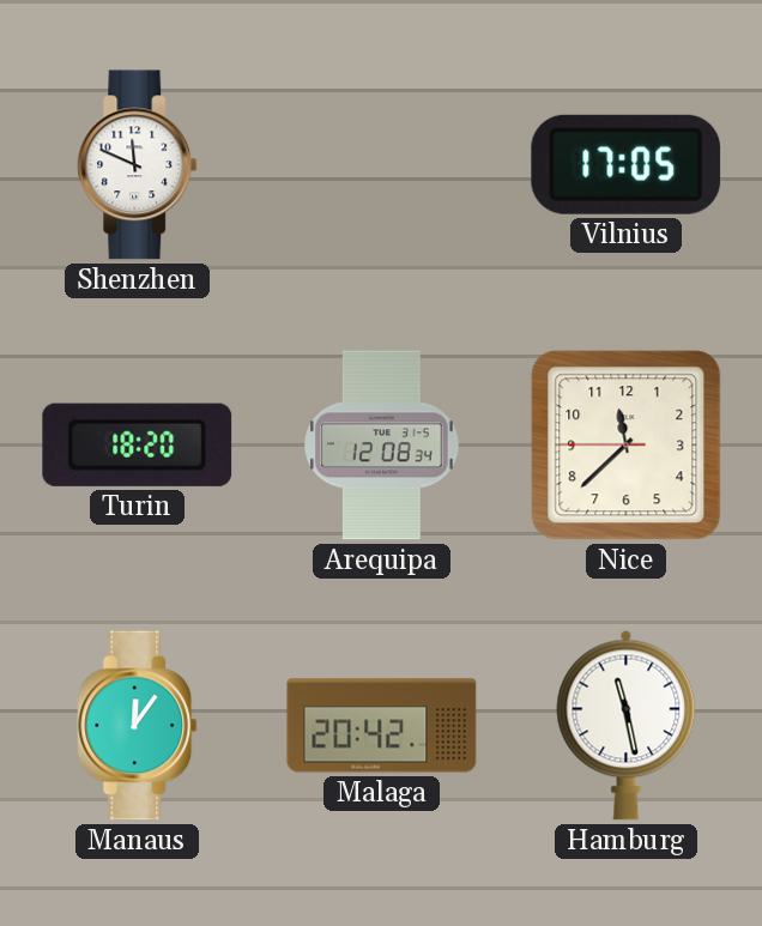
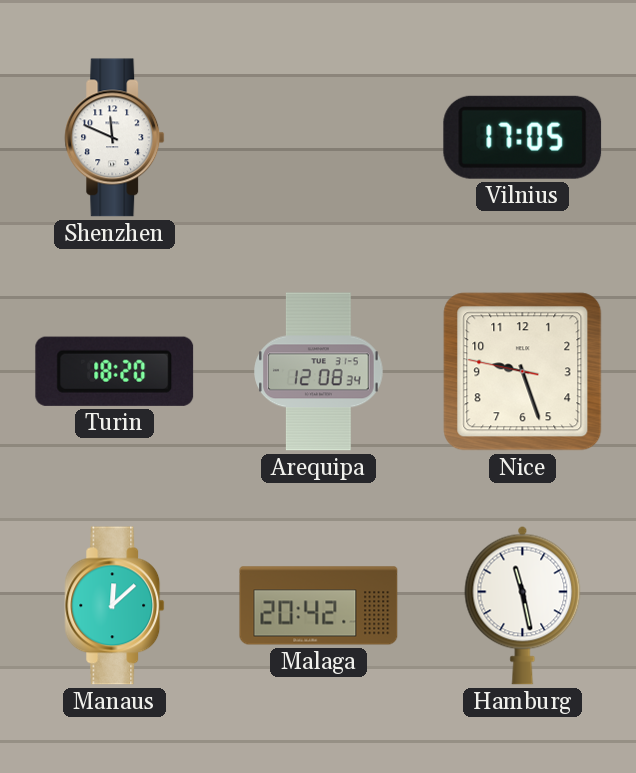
Nice: 11:37 -> 9:26 (523, 372)
Manaus: 12:06 -> 12:08 (115, 606)
